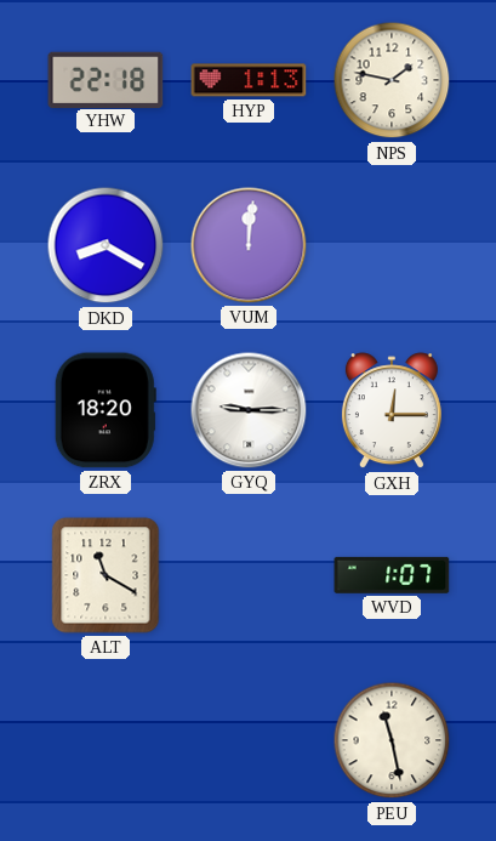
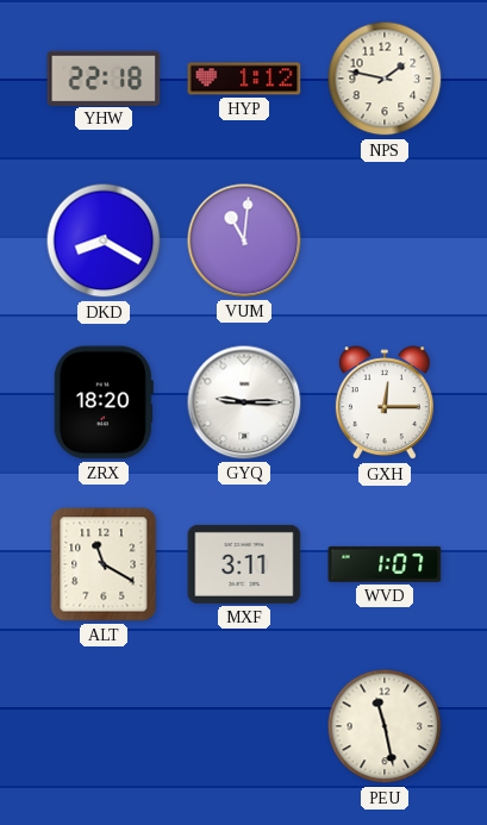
HYP: 1:13 -> 1:12 (244, 79)
VUM: 12:01 -> 11:01 (244, 240)
MXF: none -> 3:11 (244, 564)
